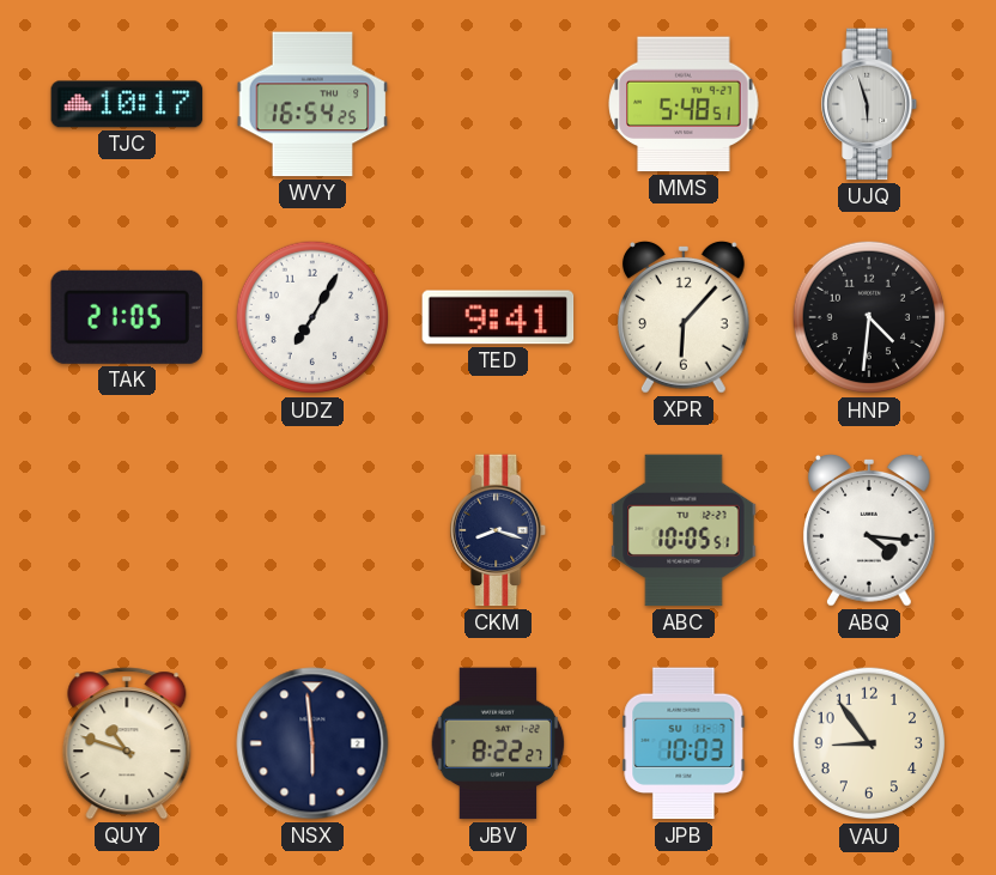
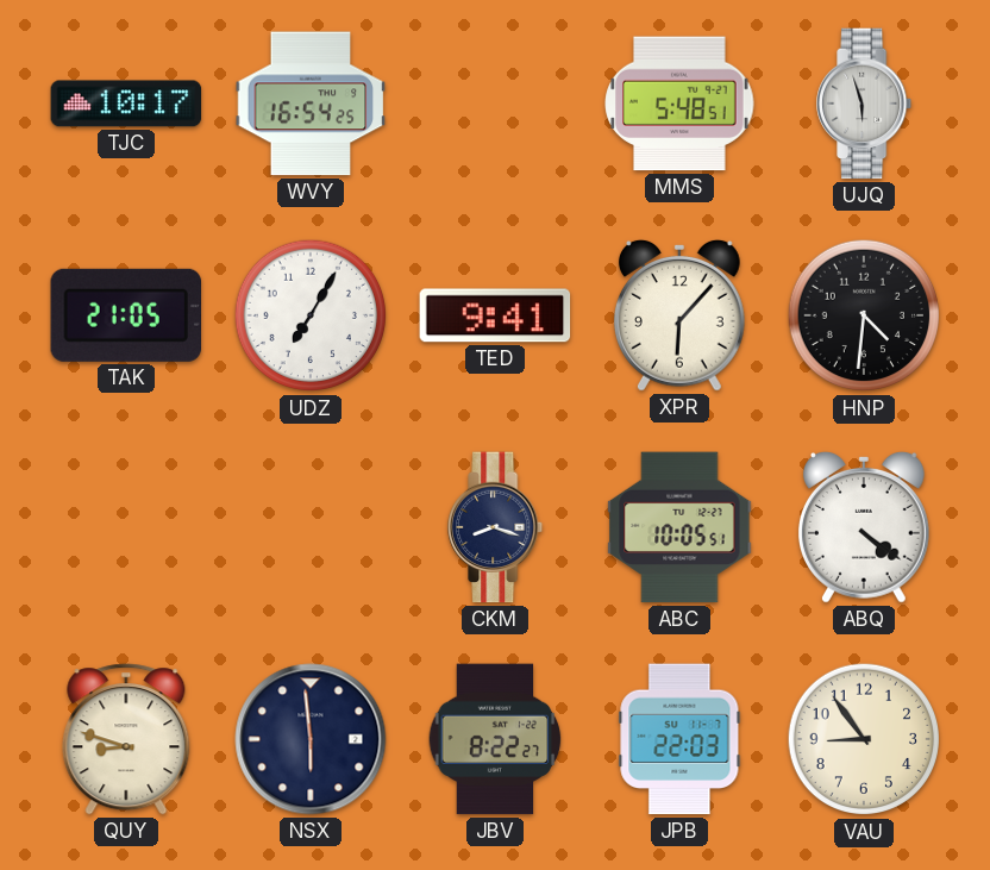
ABQ: 4:16 -> 4:21 (864, 527)
QUY: 10:48 -> 8:48 (126, 739)
JPB: 10:03 -> 22:03 (679, 739)
